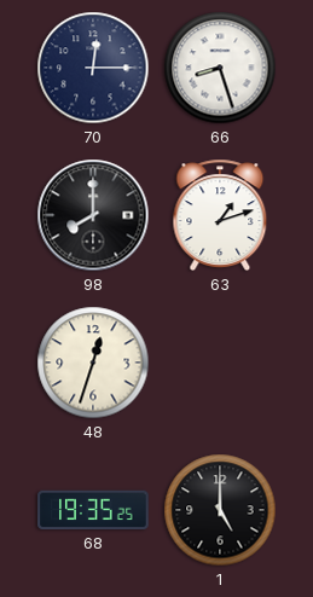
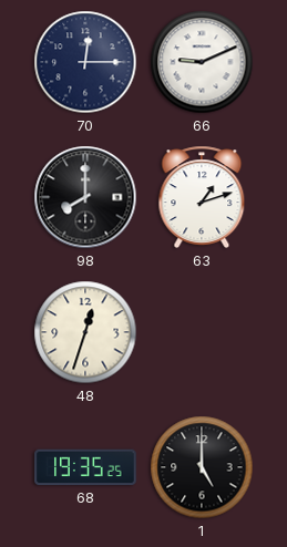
66: 8:27 -> 9:11 (202, 62)
